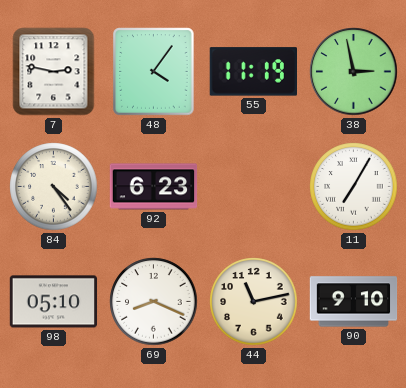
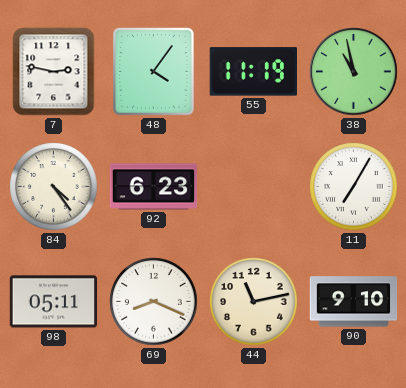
38: 2:58 -> 10:58 (354, 72)
98: 05:10 -> 05:11 (54, 302)
